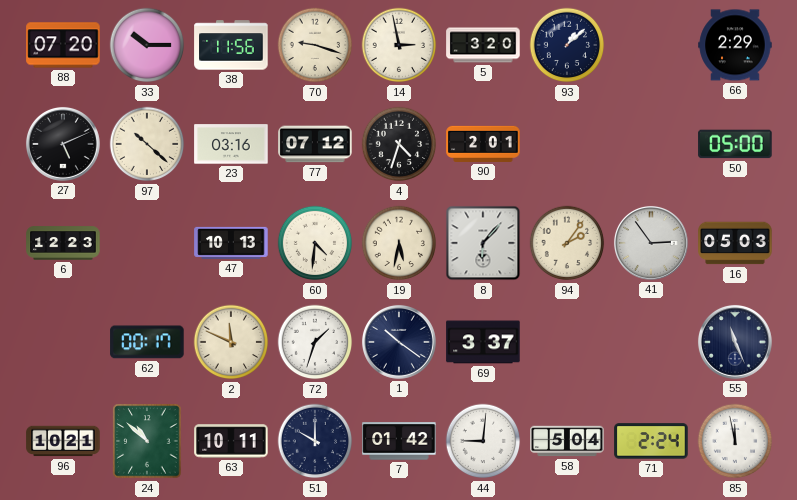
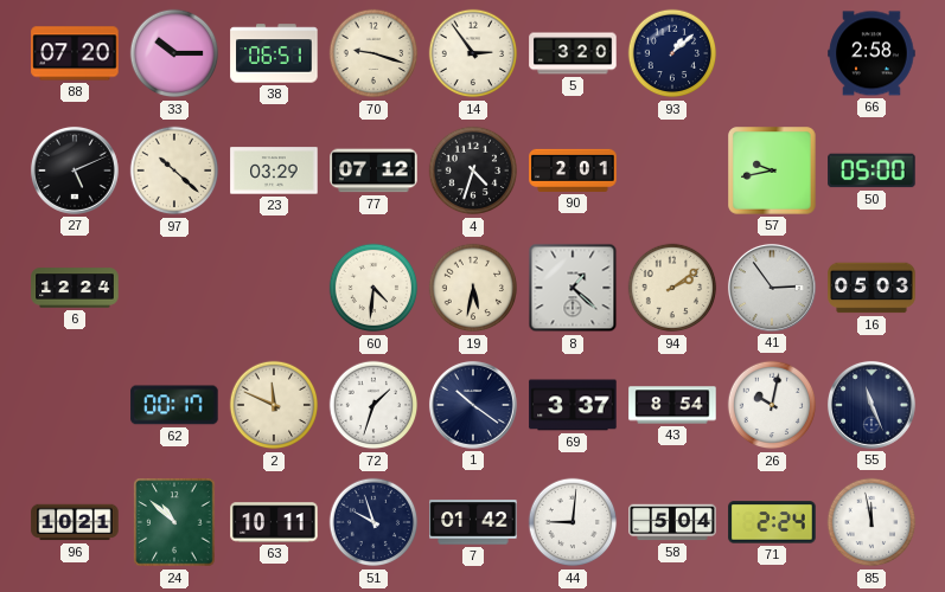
38: 11:56 -> 06:51 (274, 53)
14: 2:58 -> 2:54 (473, 53)
66: 2:29 -> 2:58 (871, 53)
23: 03:16 -> 03:29 (274, 170)
57: none -> 9:43 (772, 170)
6: 12:23 -> 12:24 (75, 288)
47: 10:13 -> none (231, 243)
8: 6:07 -> 1:22 (573, 288)
94: 2:06 -> 2:09 (672, 288)
43: none -> 8:54 (672, 405)
26: none -> 10:02 (772, 405)
51: 10:00 -> 9:57 (373, 522)
